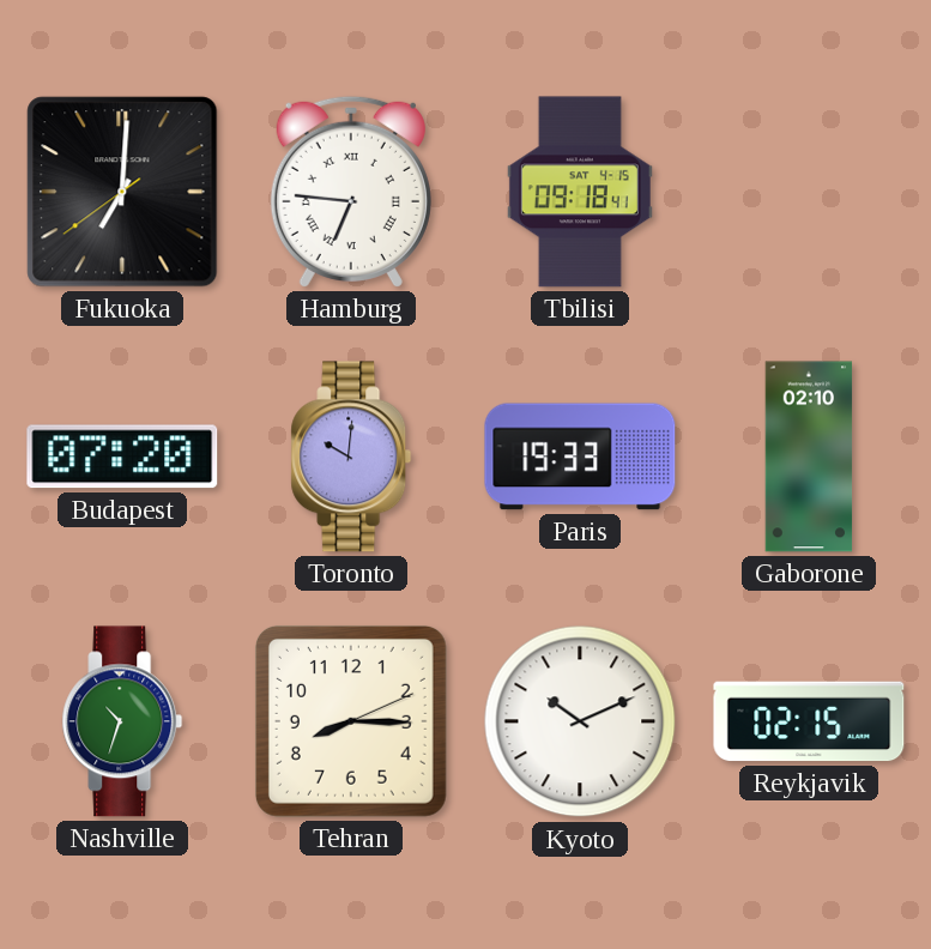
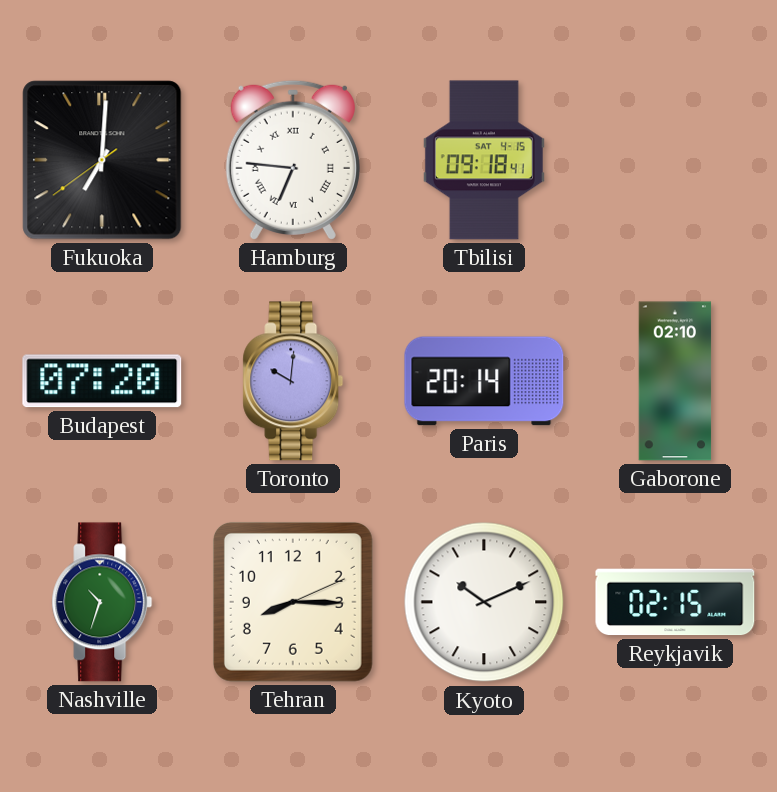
Paris: 19:33 -> 20:14 (484, 381)
